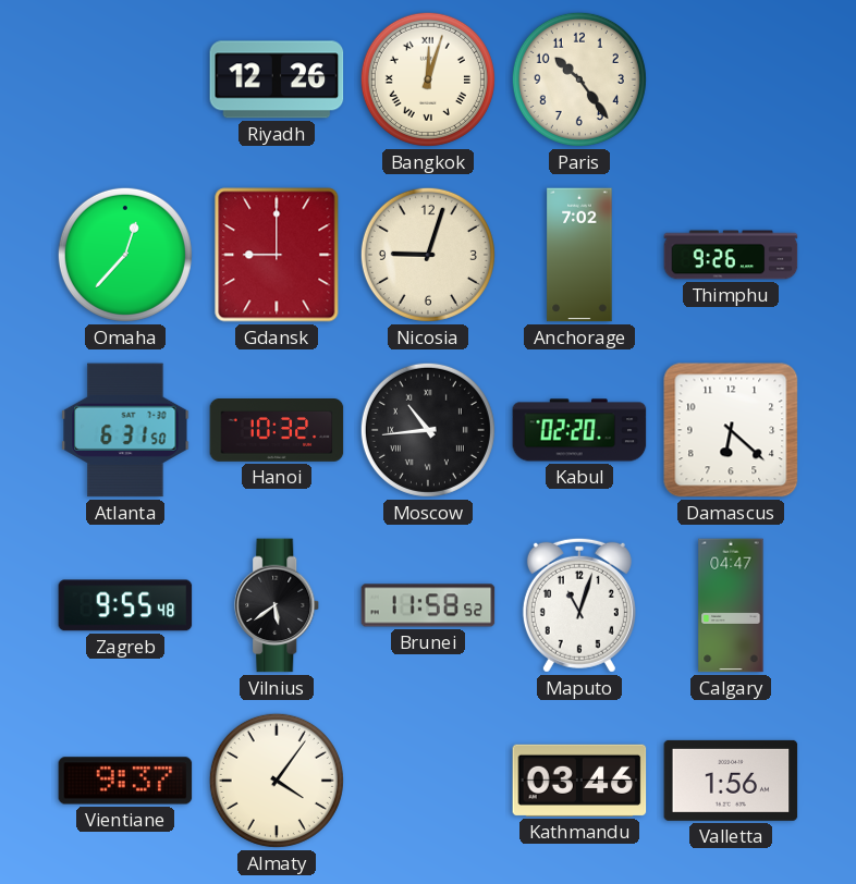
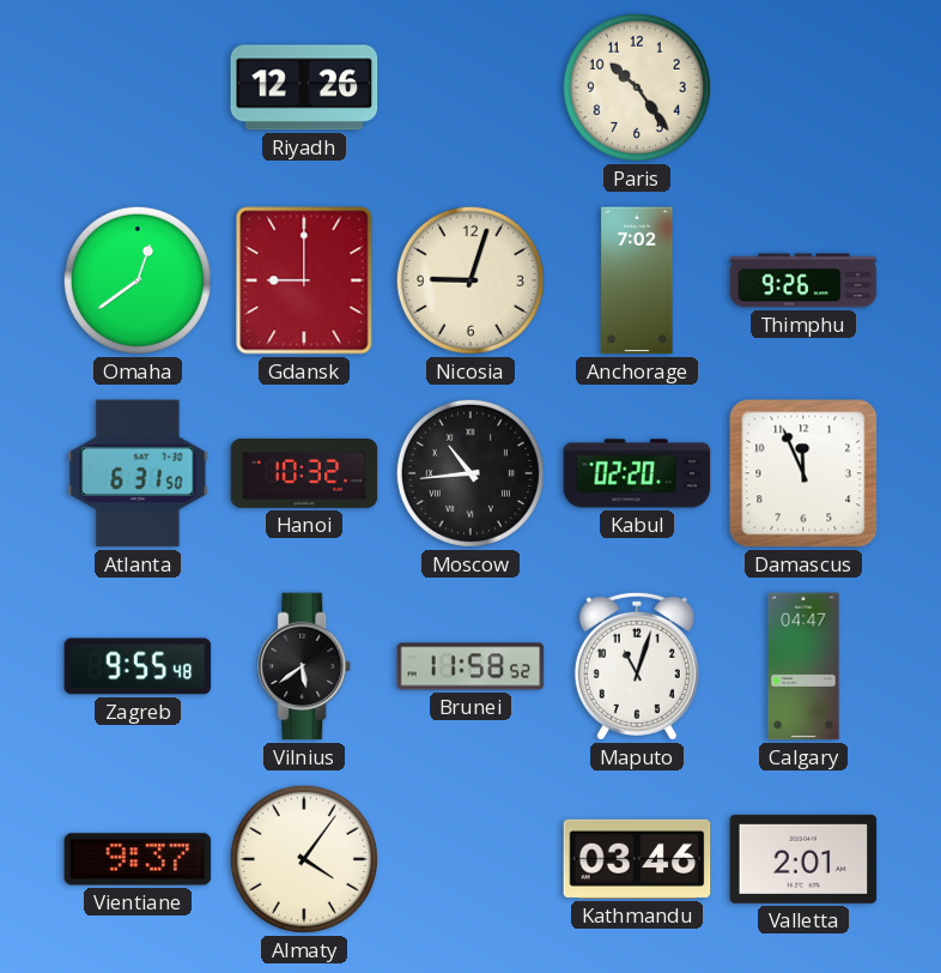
Bangkok: 12:03 -> none (428, 79)
Omaha: 12:37 -> 12:39 (138, 280)
Damascus: 6:22 -> 11:56 (803, 473)
Valletta: 1:56 -> 2:01 (803, 859)
